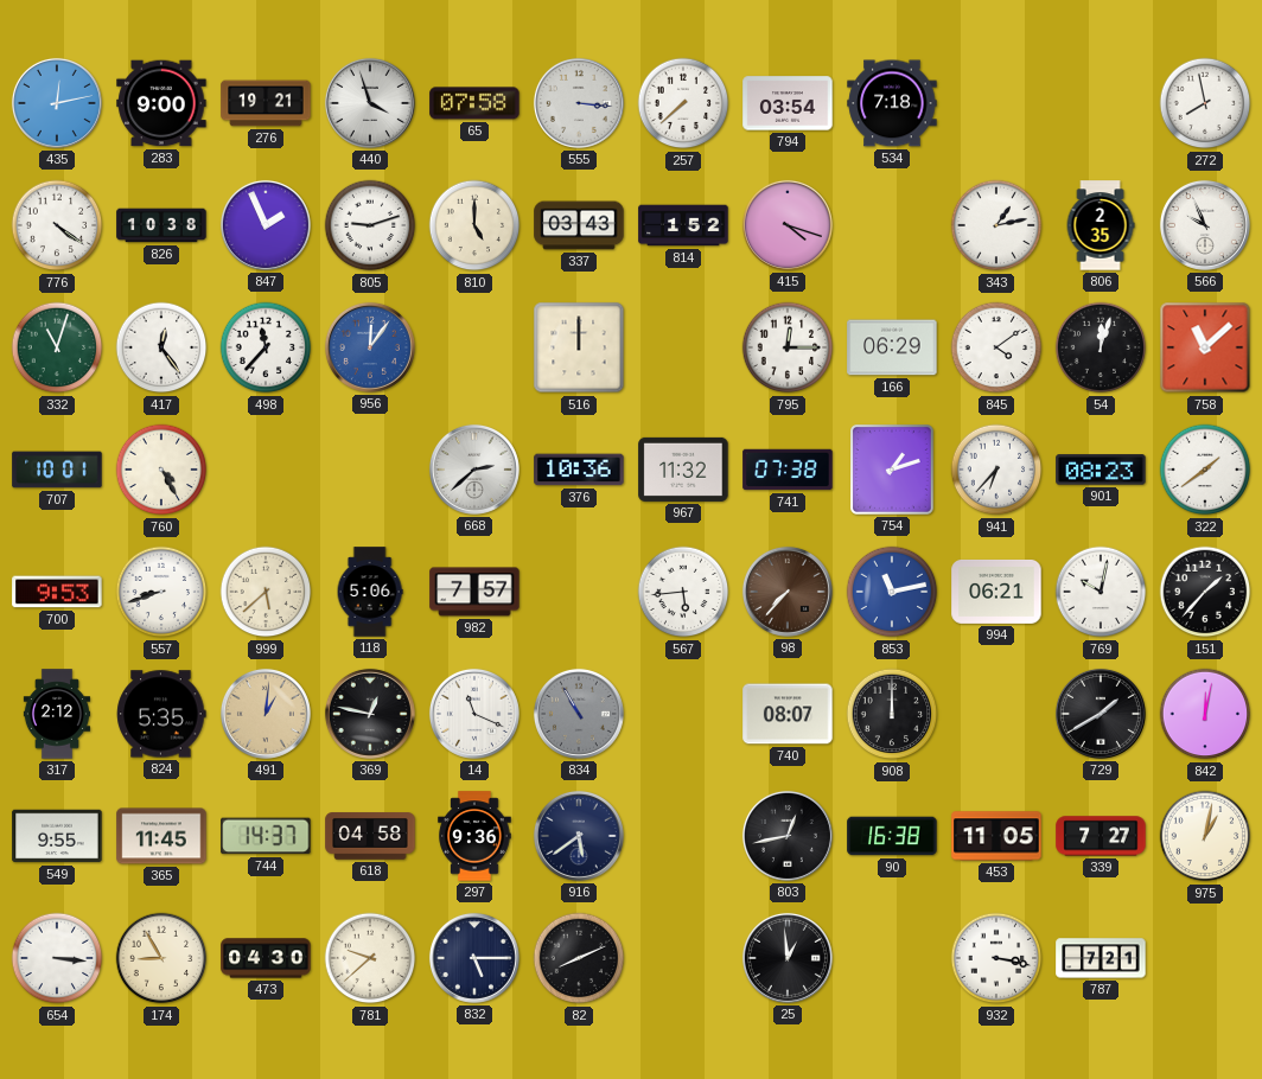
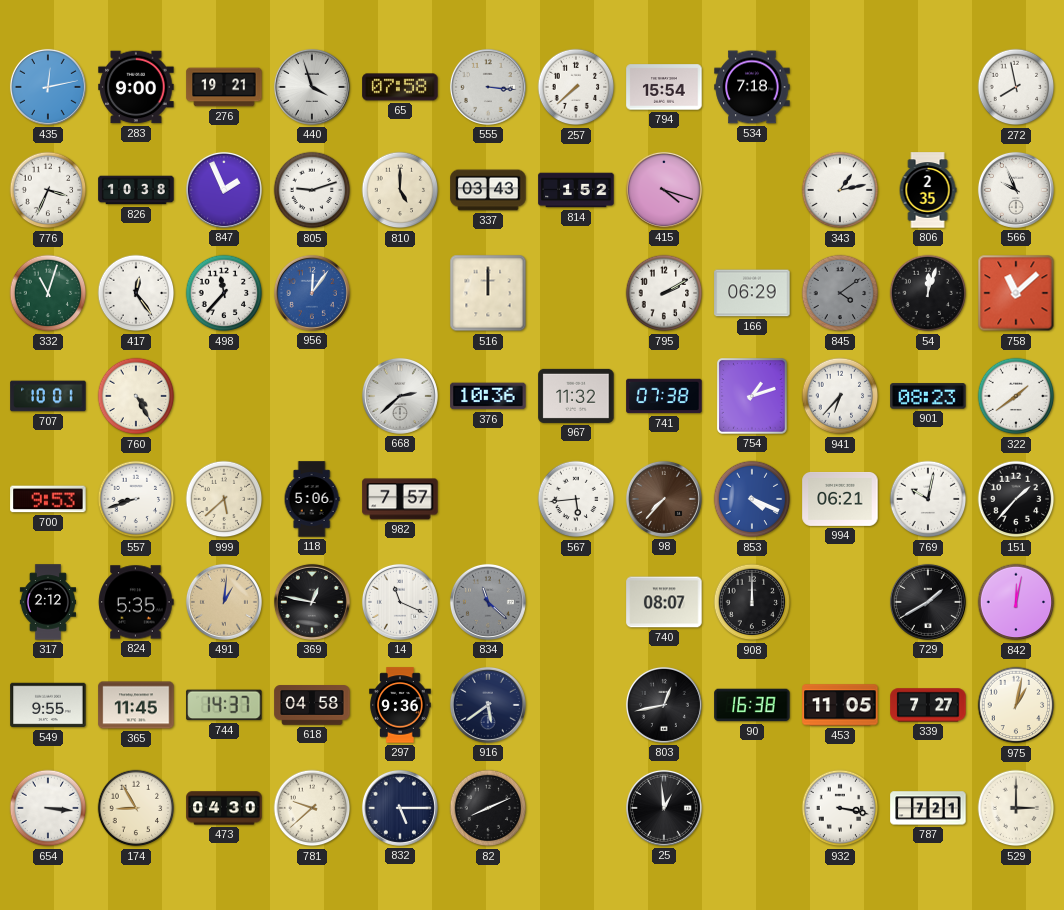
794: 03:54 -> 15:54 (664, 87)
776: 4:21 -> 3:34 (48, 190)
795: 12:15 -> 2:10 (664, 293)
845 dial: white -> grey (840, 293)
853: 11:13 -> 4:19 (752, 499)
834: 10:55 -> 11:22 (488, 602)
529: none -> 3:00 (1016, 808)
